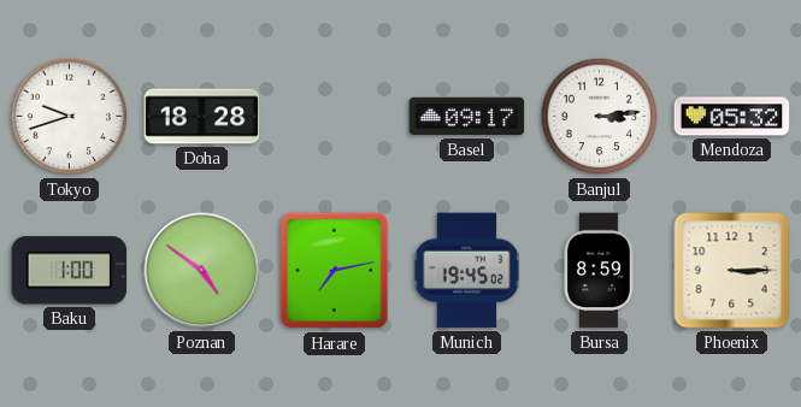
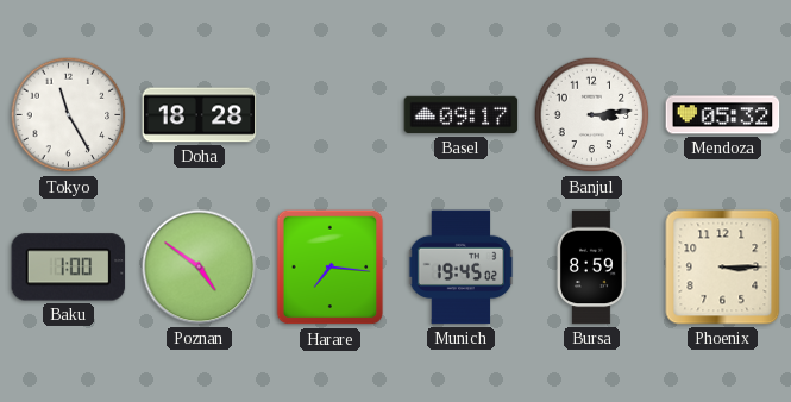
Tokyo: 9:42 -> 11:25 (69, 115)
Harare: 7:13 -> 7:16 (331, 268)
